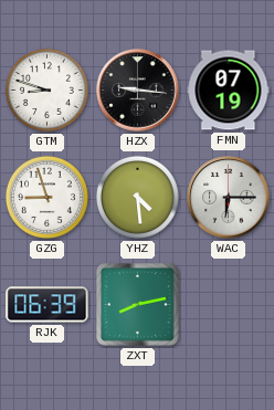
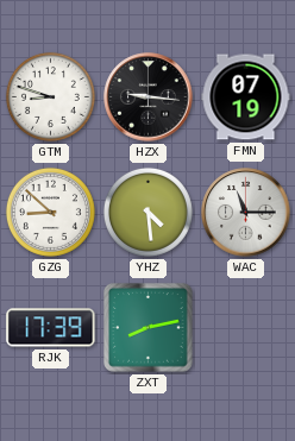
GZG: 8:57 -> 8:52 (50, 212)
WAC: 6:15 -> 11:15 (246, 213)
RJK: 06:39 -> 17:39 (51, 328)
